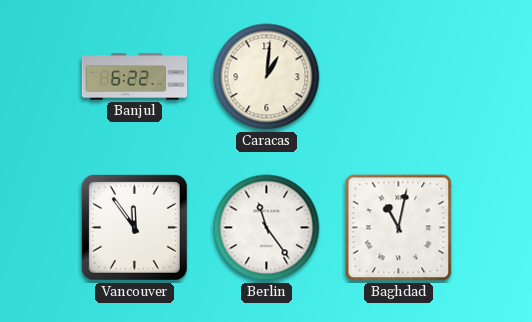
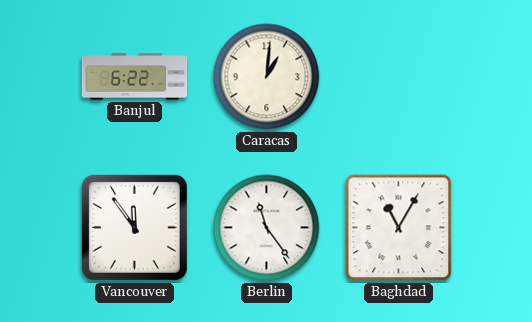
Baghdad: 11:02 -> 11:05 (399, 228)
